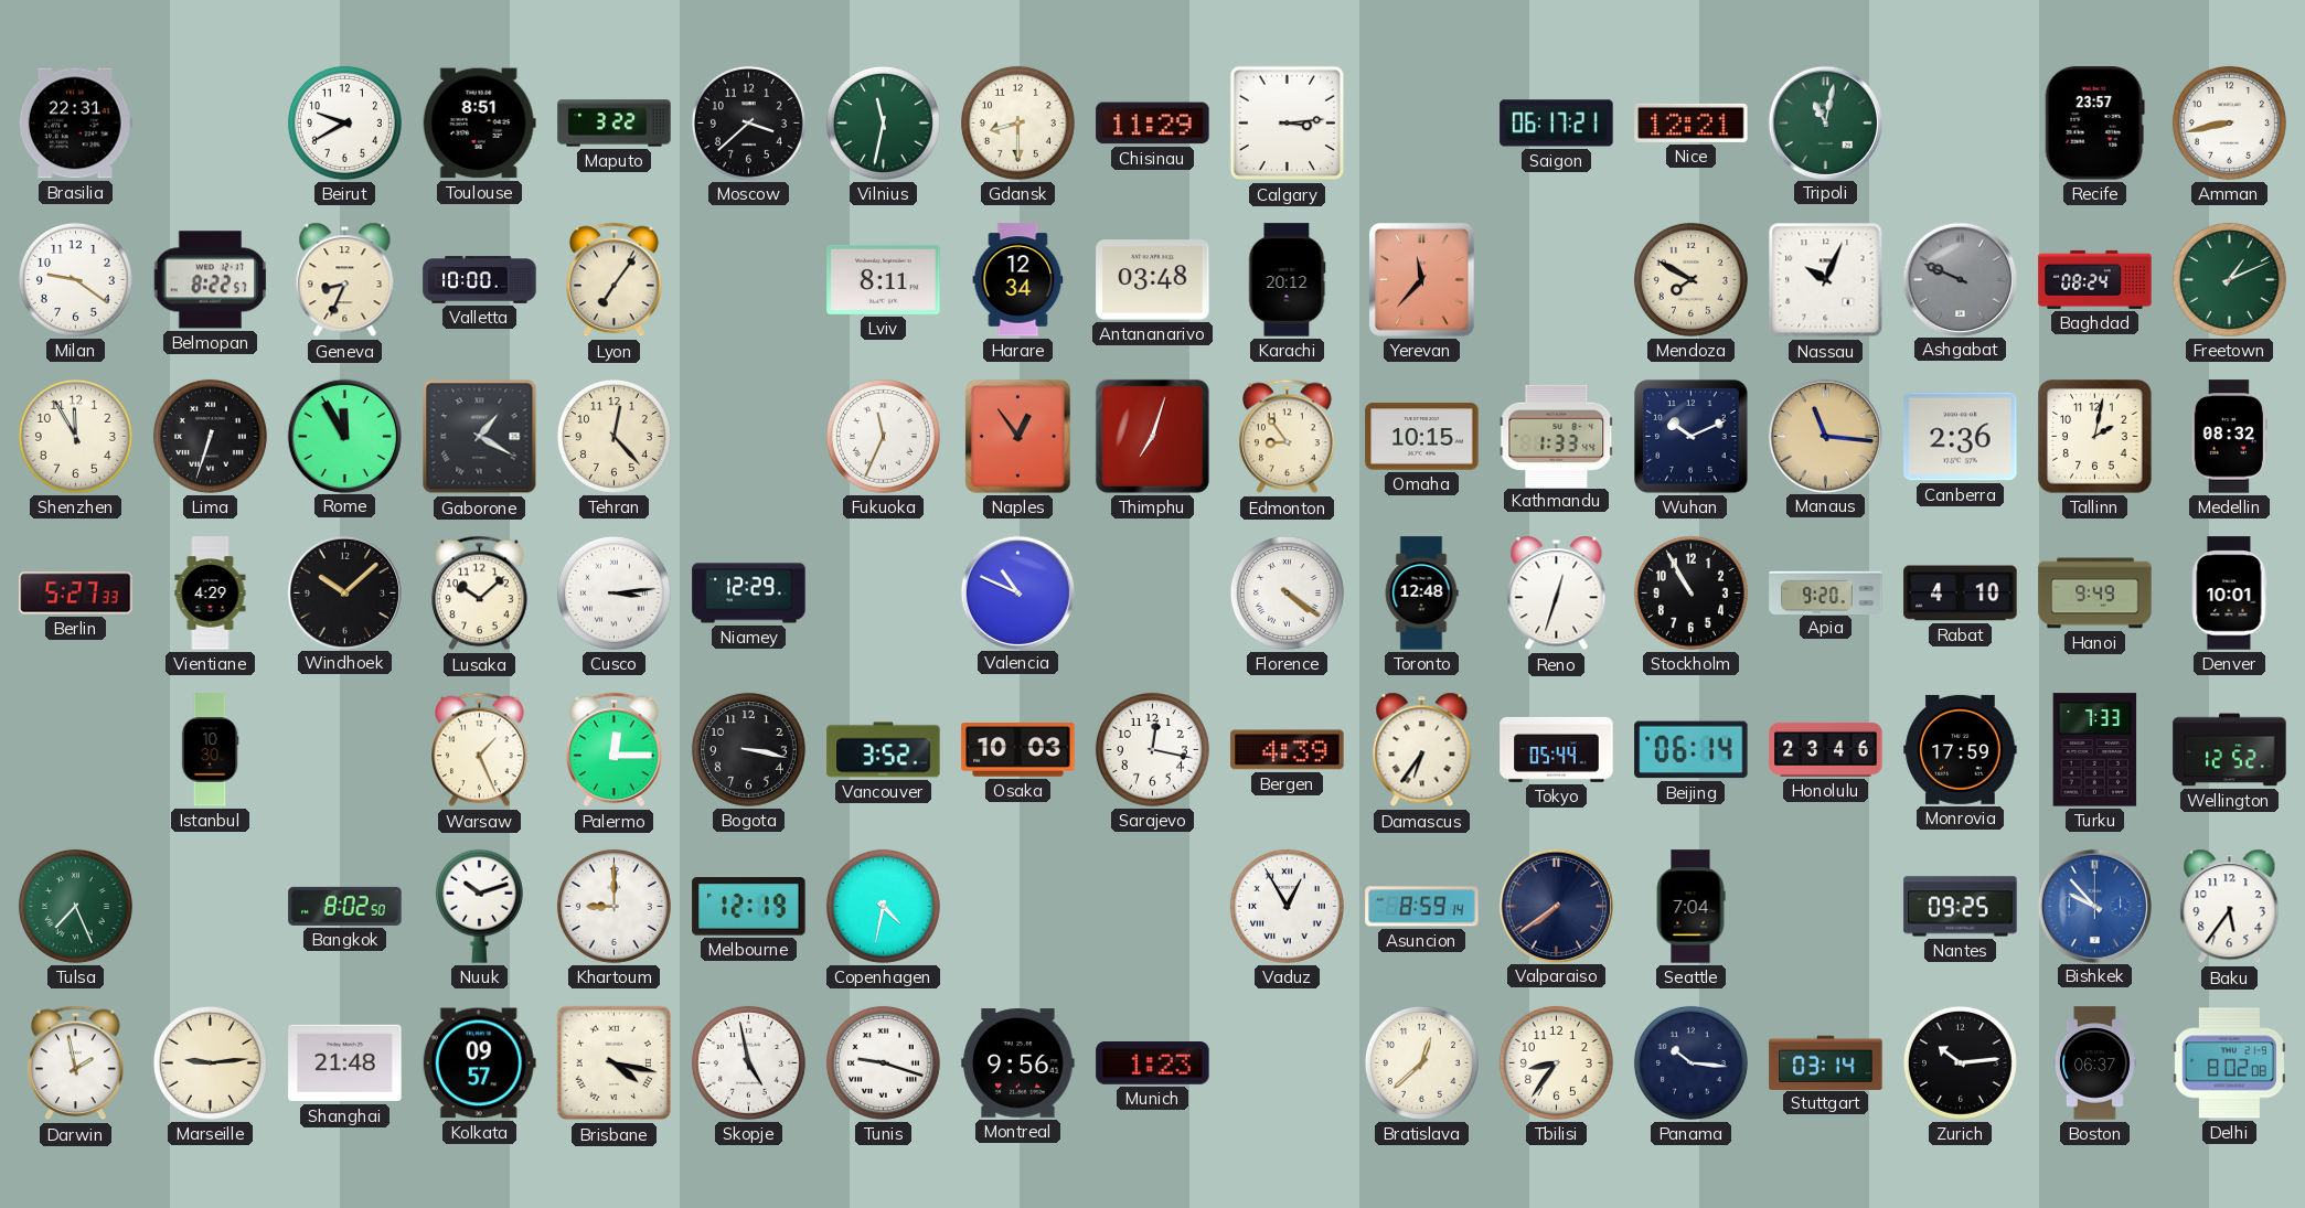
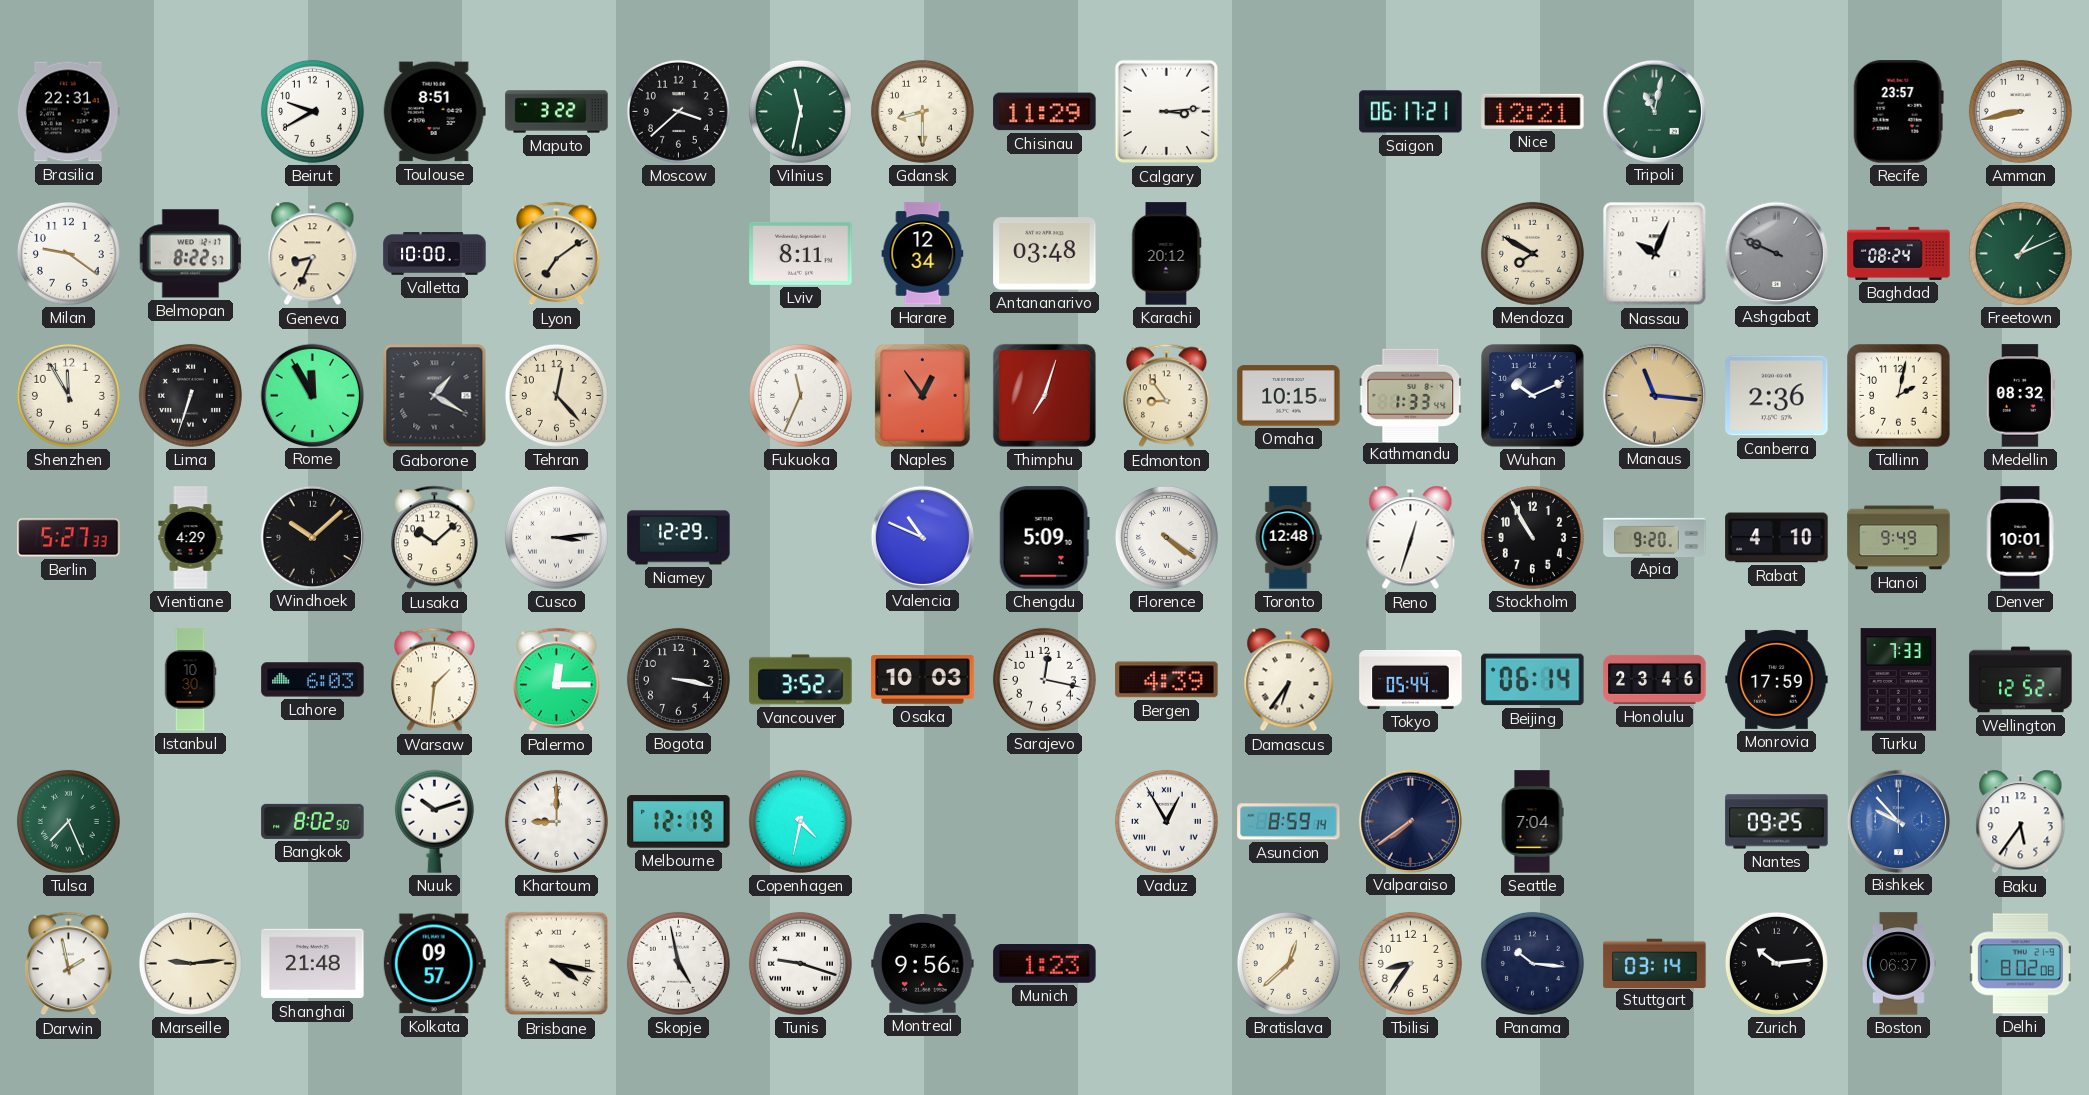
Lyon: 7:06 -> 7:09 (557, 254)
Yerevan: 11:37 -> none (1422, 280)
Chengdu: none -> 5:09 (1044, 538)
Lahore: none -> 6:03 (313, 680)
Warsaw: 1:26 -> 1:31 (435, 680)
